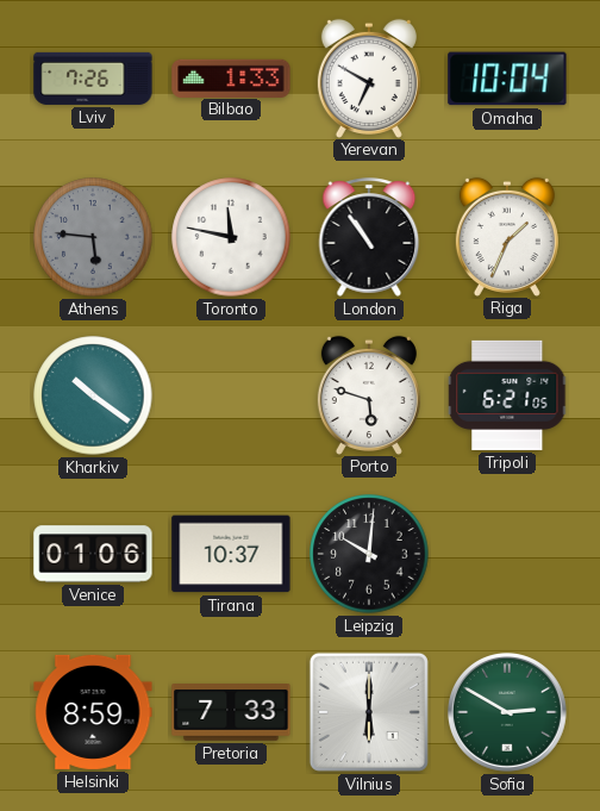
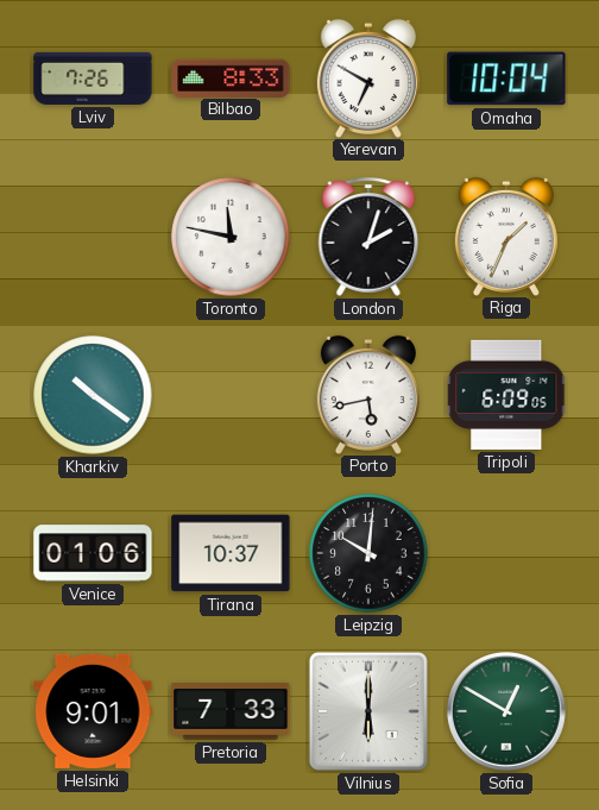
Bilbao: 1:33 -> 8:33 (231, 77)
Athens: 5:46 -> none (93, 237)
London: 10:54 -> 2:03 (368, 237)
Porto: 5:48 -> 5:43 (368, 394)
Tripoli: 6:21 -> 6:09 (507, 395)
Helsinki: 8:59 -> 9:01 (93, 711)
Sofia: 2:50 -> 12:50 (507, 712)
